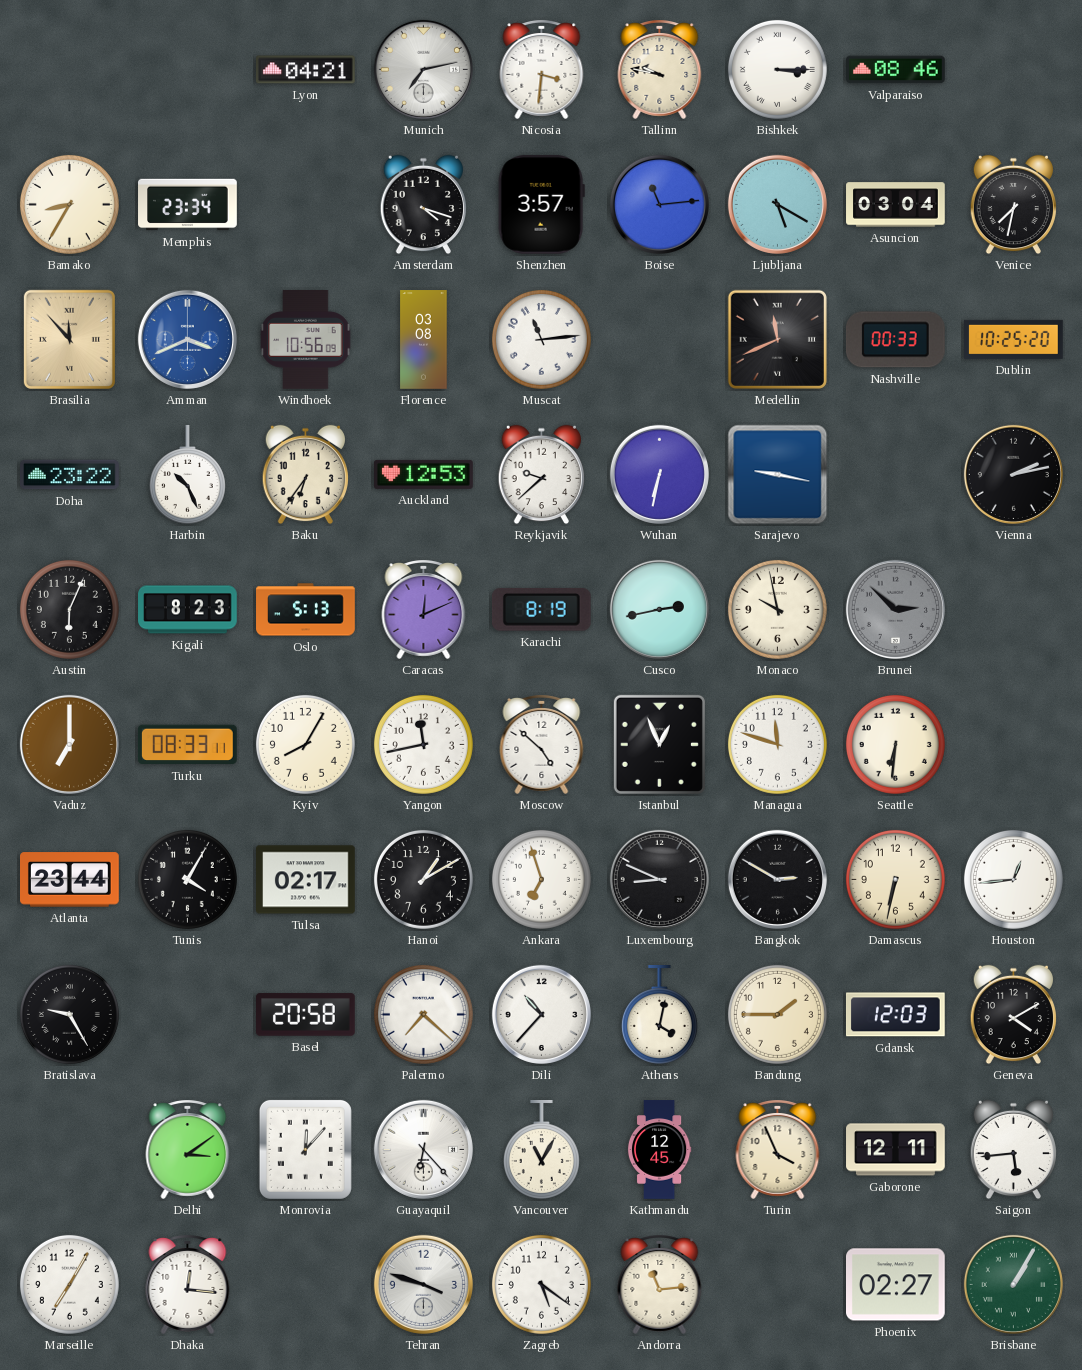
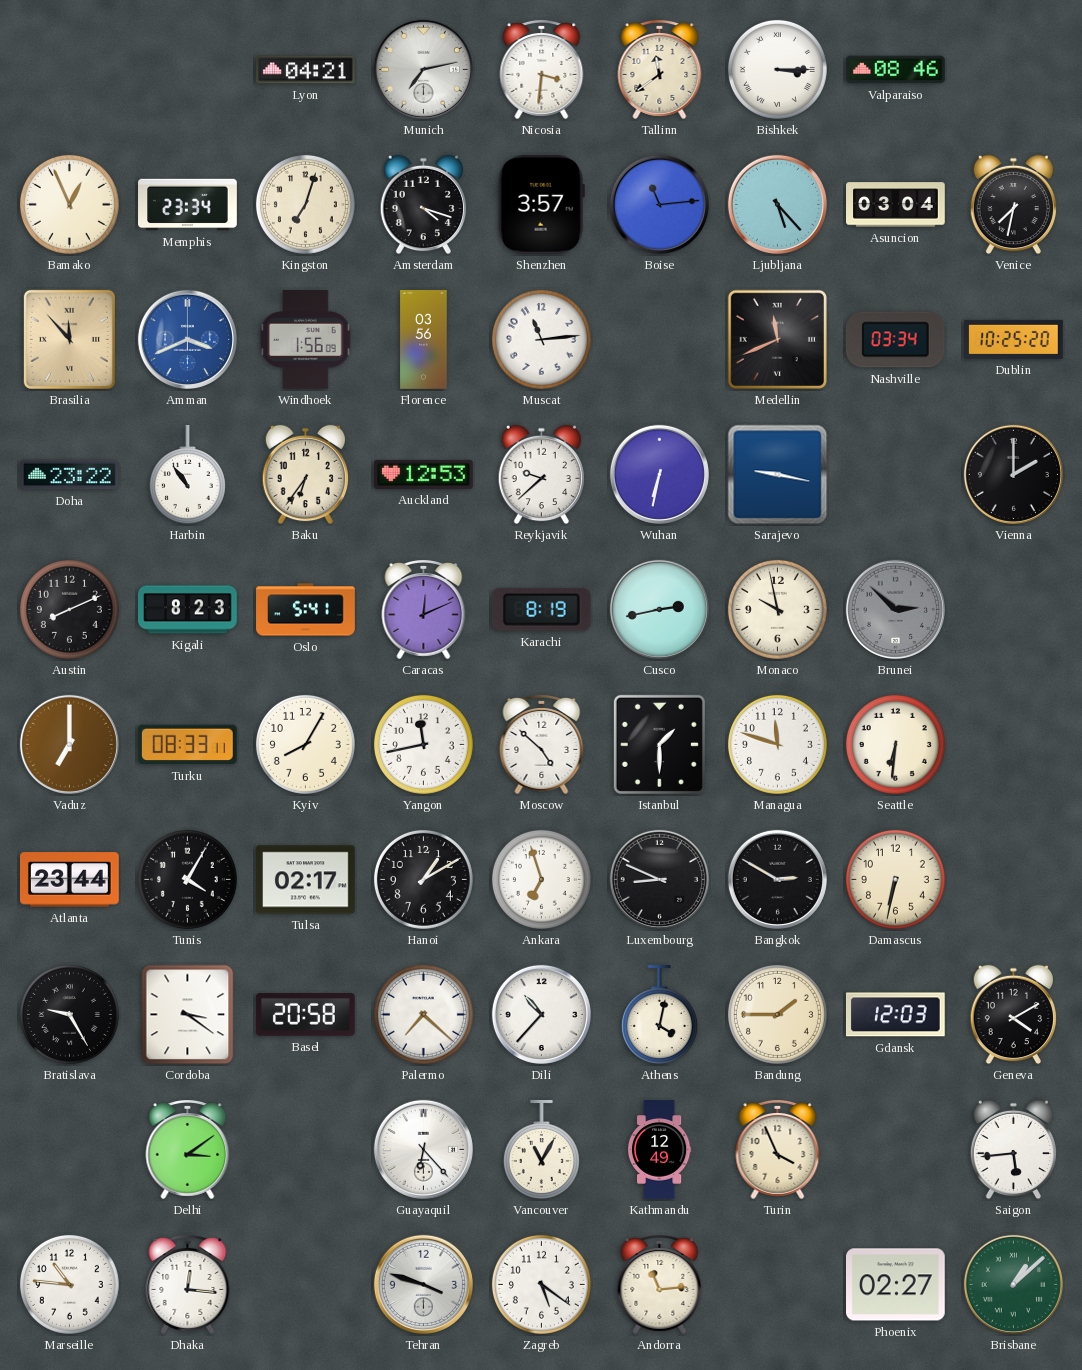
Tallinn: 9:47 -> 11:39 (660, 70)
Bamako: 8:35 -> 12:56 (69, 204)
Kingston: none -> 7:03 (305, 204)
Ljubljana: 5:20 -> 5:23 (777, 204)
Windhoek: 10:56 -> 1:56 (306, 340)
Florence: 03:08 -> 03:56 (424, 340)
Nashville: 00:33 -> 03:34 (895, 340)
Harbin: 10:26 -> 10:54 (187, 475)
Vienna: 2:13 -> 2:00 (1013, 474)
Austin: 6:04 -> 8:11 (69, 609)
Oslo: 5:13 -> 5:41 (306, 610)
Istanbul: 12:56 -> 1:30 (659, 744)
Houston: 12:44 -> none (1013, 879)
Cordoba: none -> 3:21 (188, 1015)
Monrovia: 12:07 -> none (305, 1149)
Kathmandu: 12:45 -> 12:49 (659, 1150)
Gaborone: 12:11 -> none (896, 1150)
Marseille: 7:05 -> 10:46 (69, 1284)
Brisbane: 1:05 -> 1:08 (1013, 1284)
